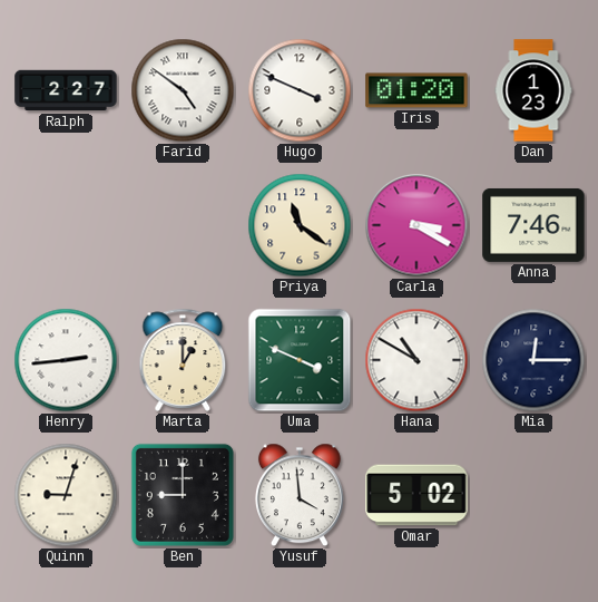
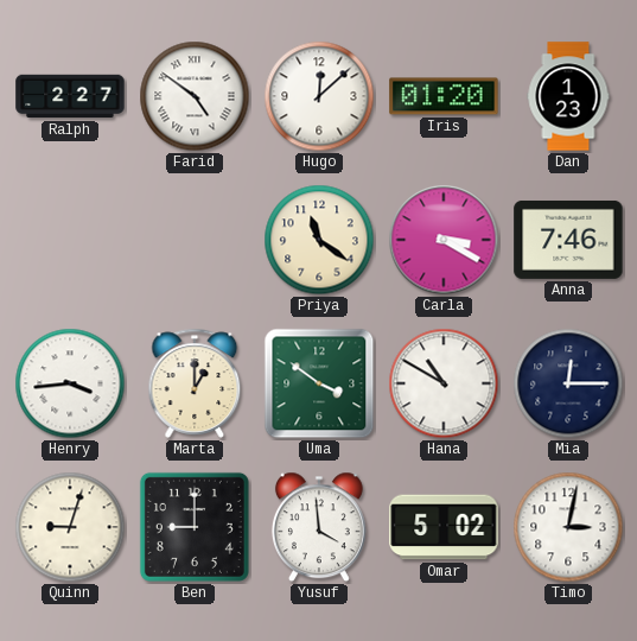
Hugo: 3:49 -> 12:08 (319, 96)
Henry: 2:44 -> 3:44 (70, 383)
Uma: 3:49 -> 3:51 (319, 383)
Timo: none -> 3:02 (568, 527)
